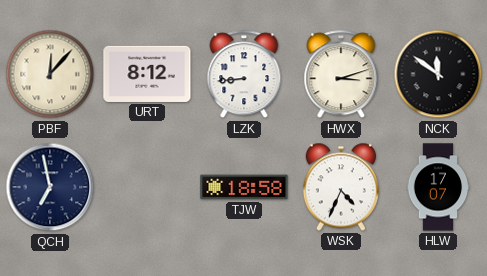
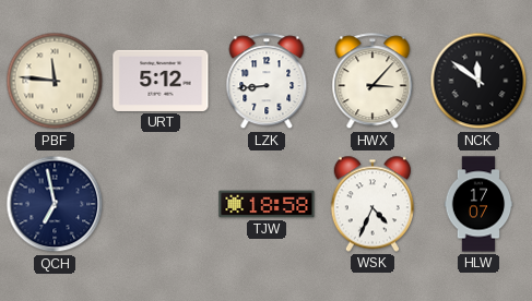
PBF: 12:07 -> 11:46 (55, 81)
URT: 8:12 -> 5:12 (161, 81)
HWX: 3:12 -> 3:07 (373, 82)
